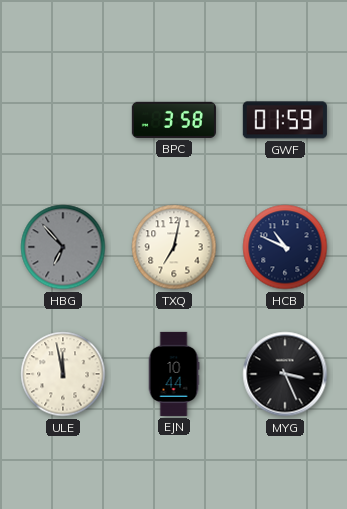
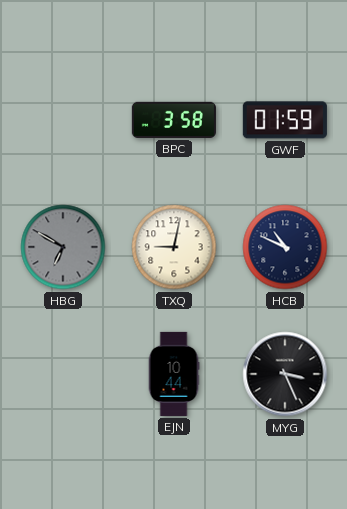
HBG: 6:53 -> 6:50 (63, 247)
TXQ: 7:02 -> 9:02 (174, 247)
ULE: 11:58 -> none (63, 374)
